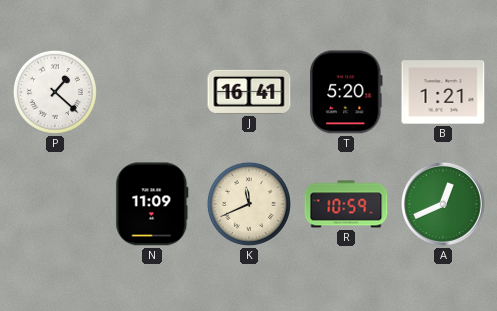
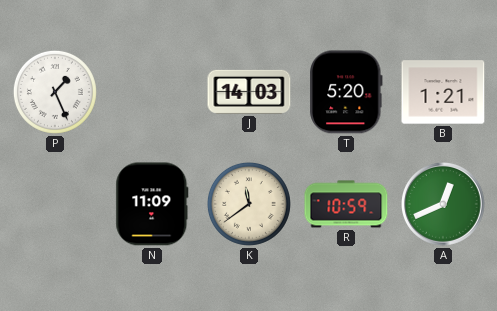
P: 1:22 -> 1:26 (55, 92)
J: 16:41 -> 14:03 (249, 92)
K: 11:41 -> 11:39 (249, 204)
